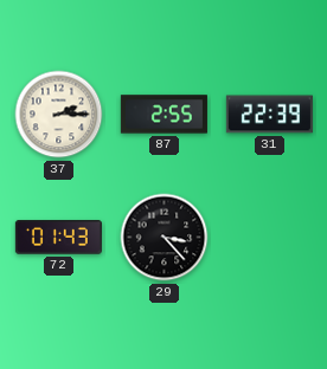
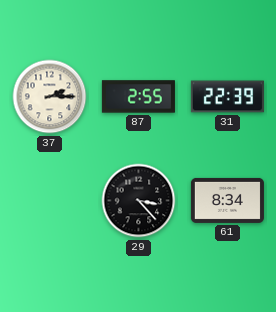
72: 01:43 -> none (58, 238)
61: none -> 8:34 (227, 200)
